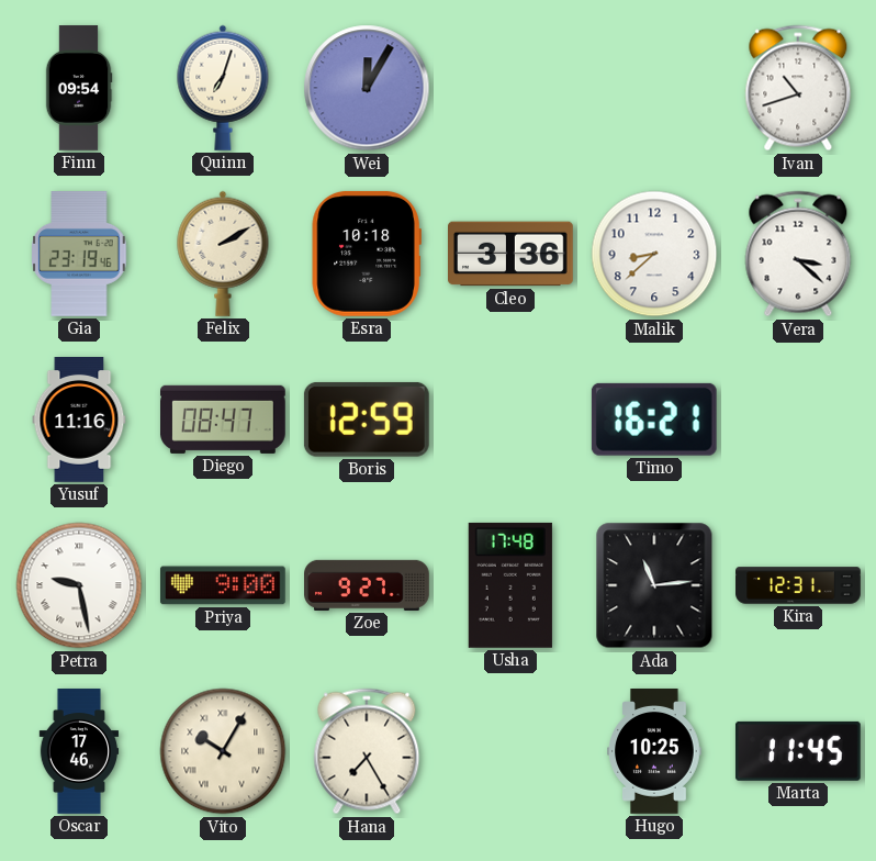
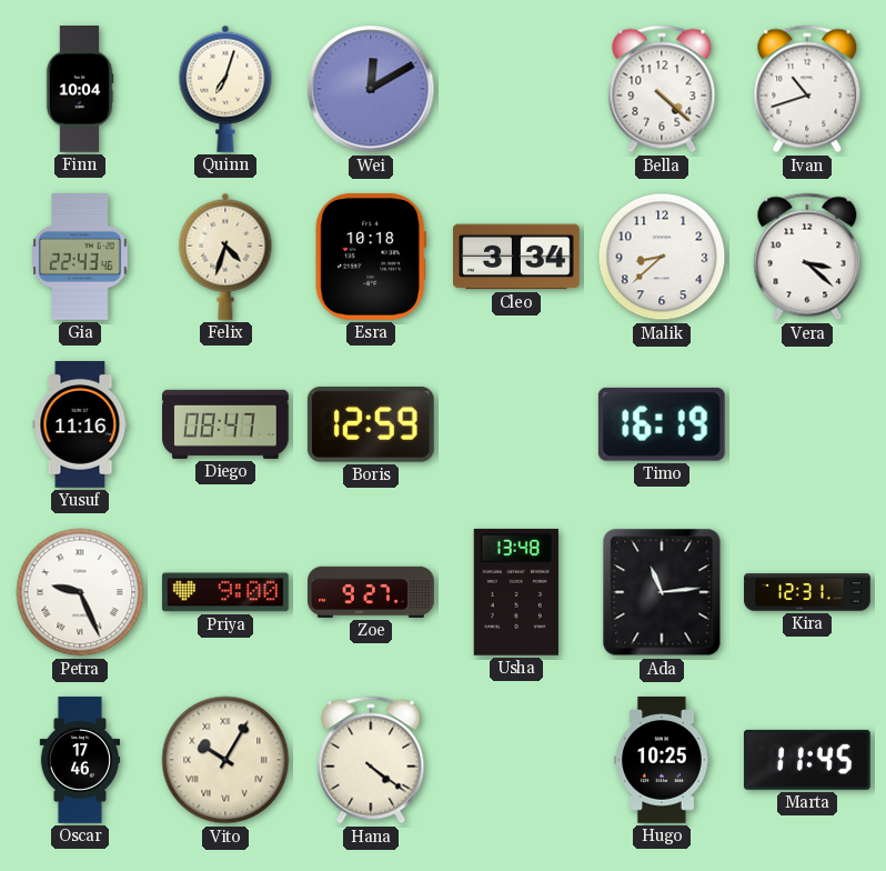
Finn: 09:54 -> 10:04 (80, 89)
Wei: 12:05 -> 12:10 (371, 89)
Bella: none -> 4:22 (662, 89)
Gia: 23:19 -> 22:43 (80, 258)
Felix: 2:10 -> 4:33 (225, 257)
Cleo: 3:36 -> 3:34 (517, 257)
Timo: 16:21 -> 16:19 (662, 424)
Petra: 9:28 -> 9:26 (80, 592)
Usha: 17:48 -> 13:48 (516, 592)
Hana: 7:25 -> 4:21 (371, 760)
